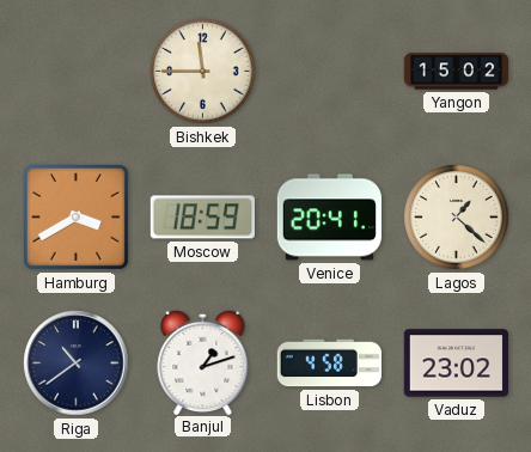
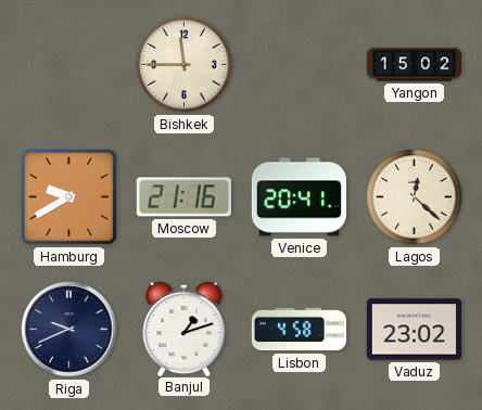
Hamburg: 3:40 -> 9:40 (68, 196)
Moscow: 18:59 -> 21:16 (183, 197)
Lagos: 1:22 -> 12:22 (415, 197)
Riga: 10:39 -> 9:41 (69, 330)
